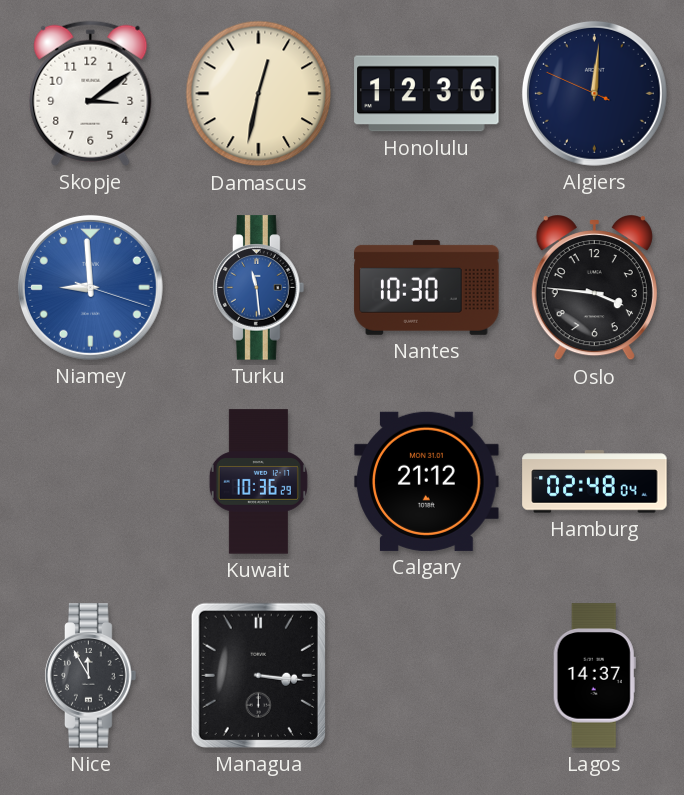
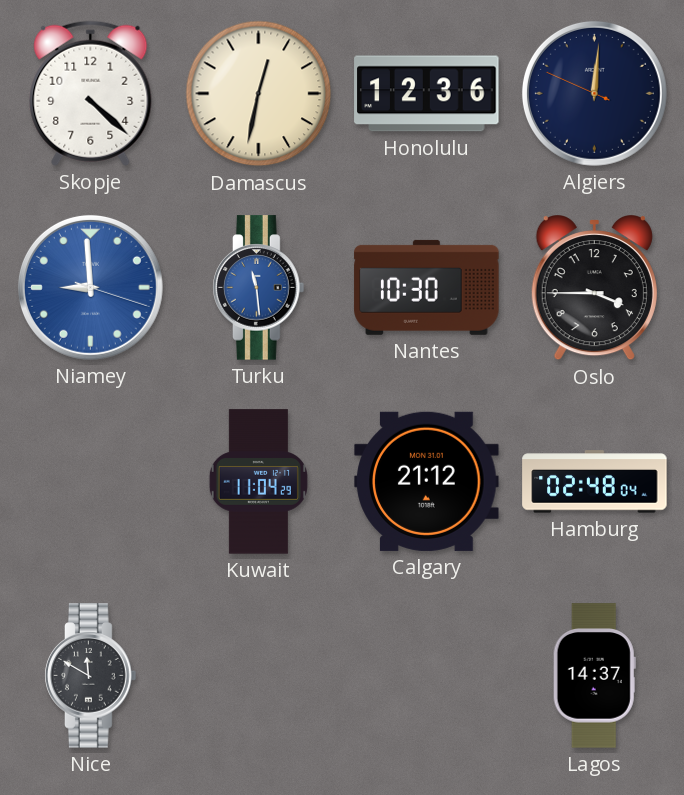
Skopje: 3:09 -> 4:22 (91, 93)
Oslo: 3:46 -> 3:45 (594, 289)
Kuwait: 10:36 -> 11:04 (258, 482)
Nice: 11:55 -> 11:50 (91, 676)
Managua: 3:16 -> none (258, 675)
